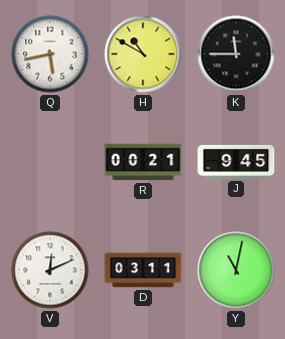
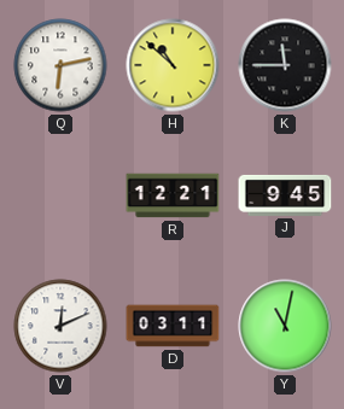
Q: 5:43 -> 6:13 (60, 65)
H: 10:50 -> 10:52 (173, 65)
R: 00:21 -> 12:21 (173, 195)
